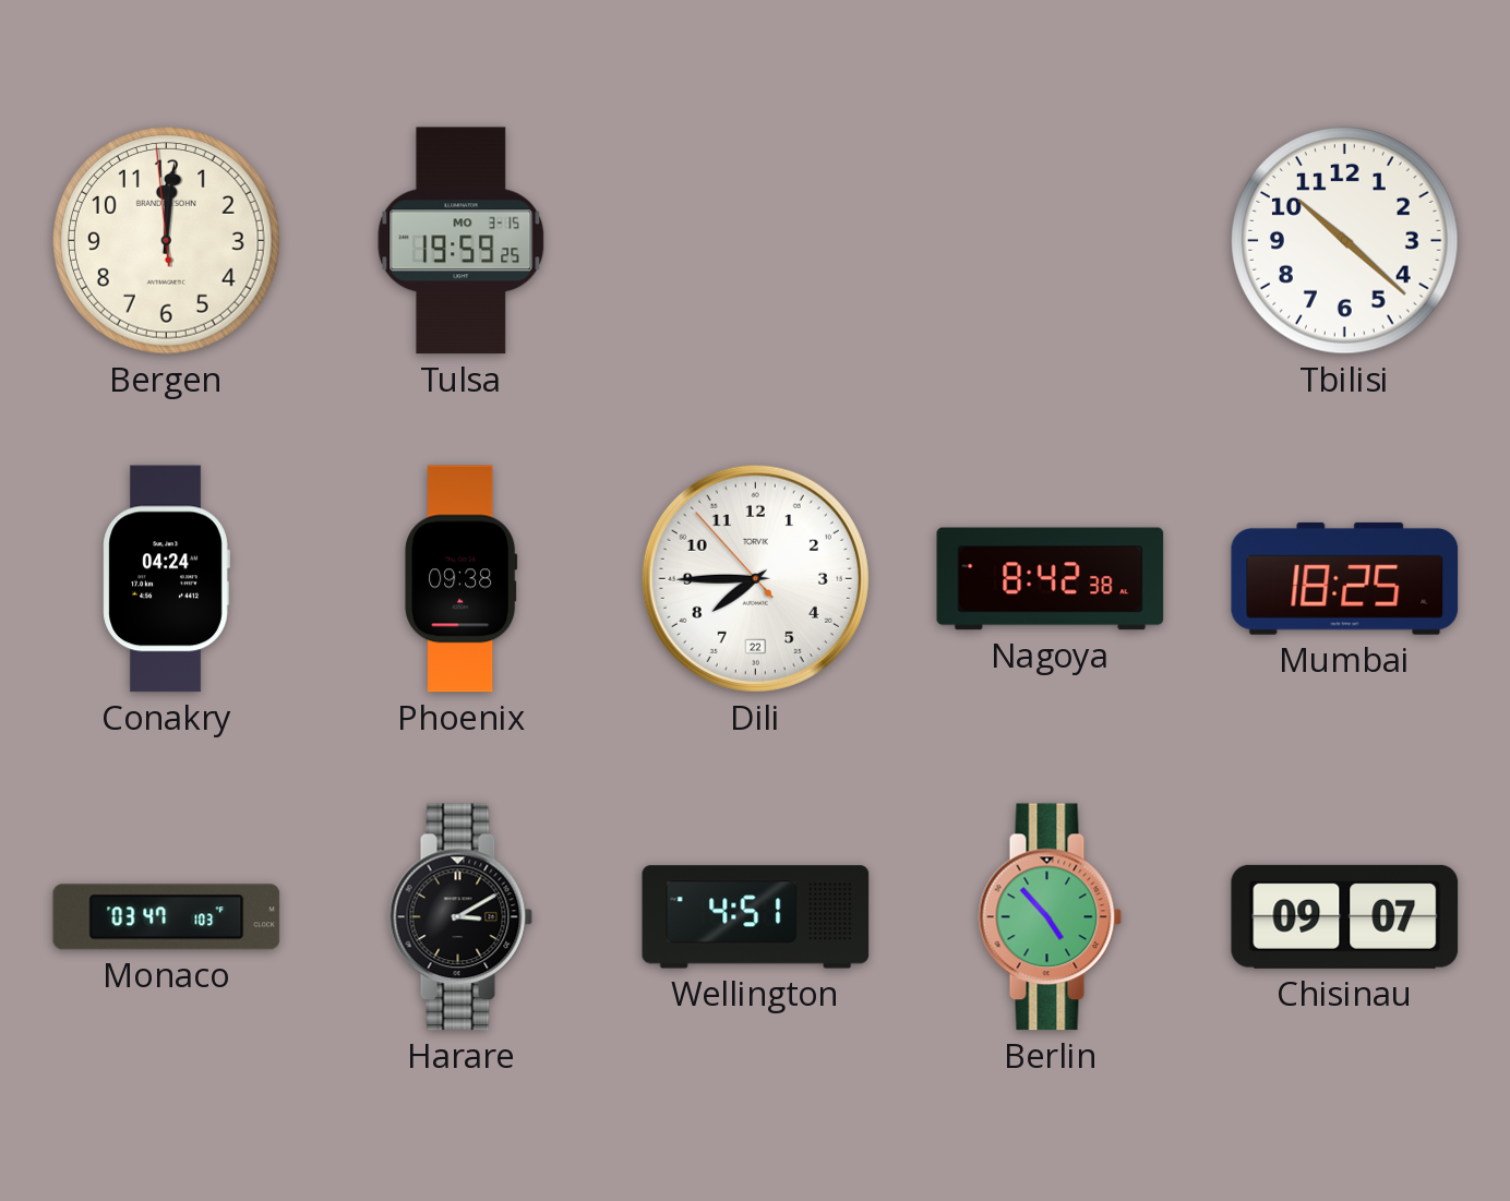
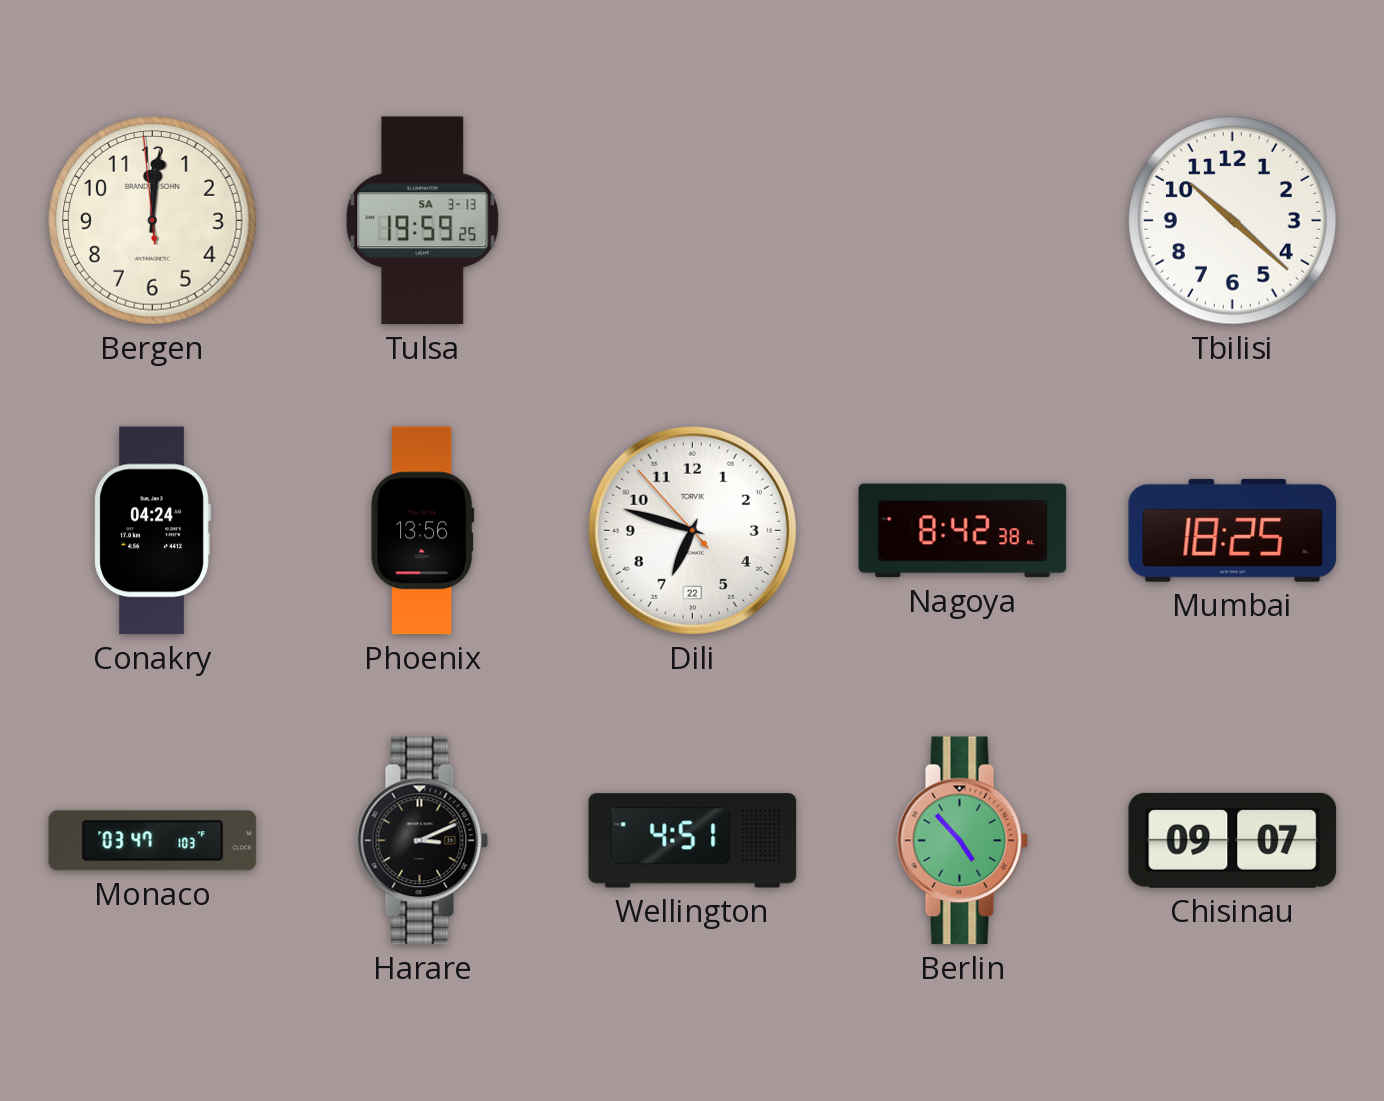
Tulsa date: MO 3-15 -> SA 3-13 (423, 221)
Phoenix: 09:38 -> 13:56 (423, 531)
Dili: 7:44 -> 6:47 (692, 530)
Harare: 3:10 -> 3:11 (423, 841)
